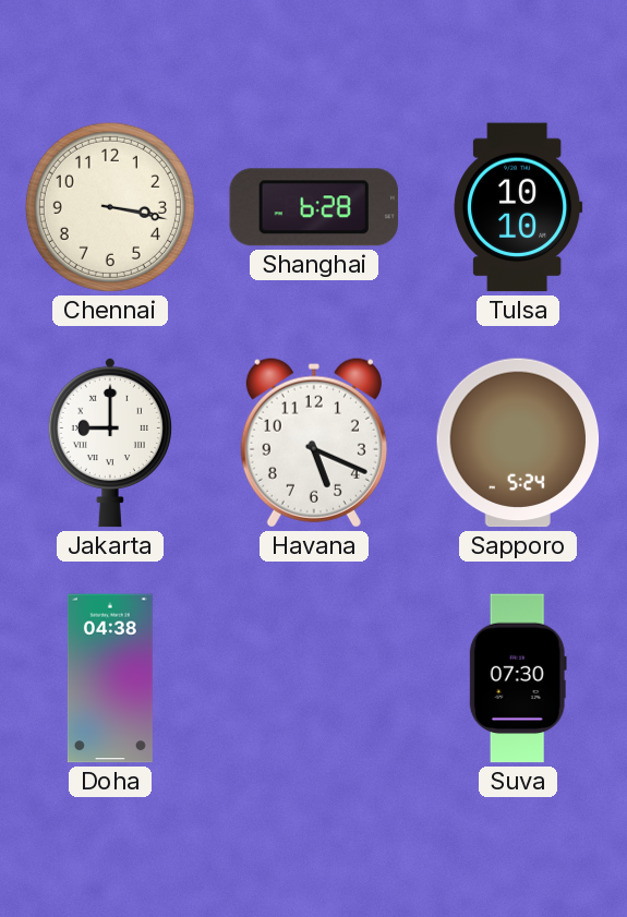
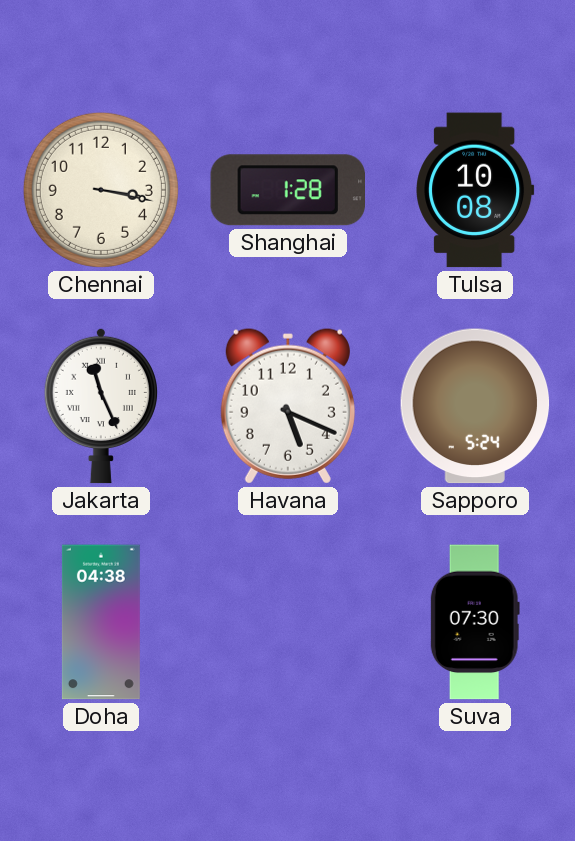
Shanghai: 6:28 -> 1:28 (288, 190)
Tulsa: 10:10 -> 10:08 (475, 190)
Jakarta: 9:00 -> 11:26 (101, 406)
